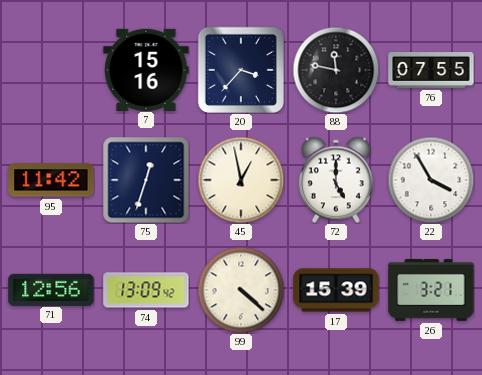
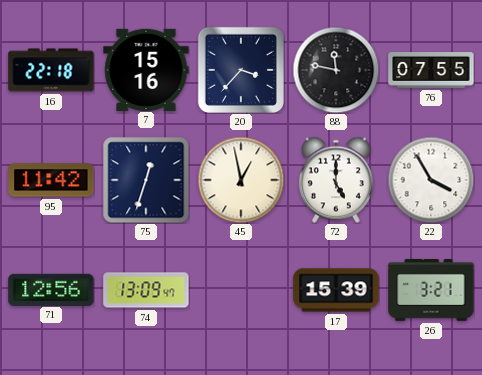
16: none -> 22:18 (51, 70)
74: 13:09:42 -> 13:09:47 (146, 290)
99: 4:22 -> none (241, 290)
